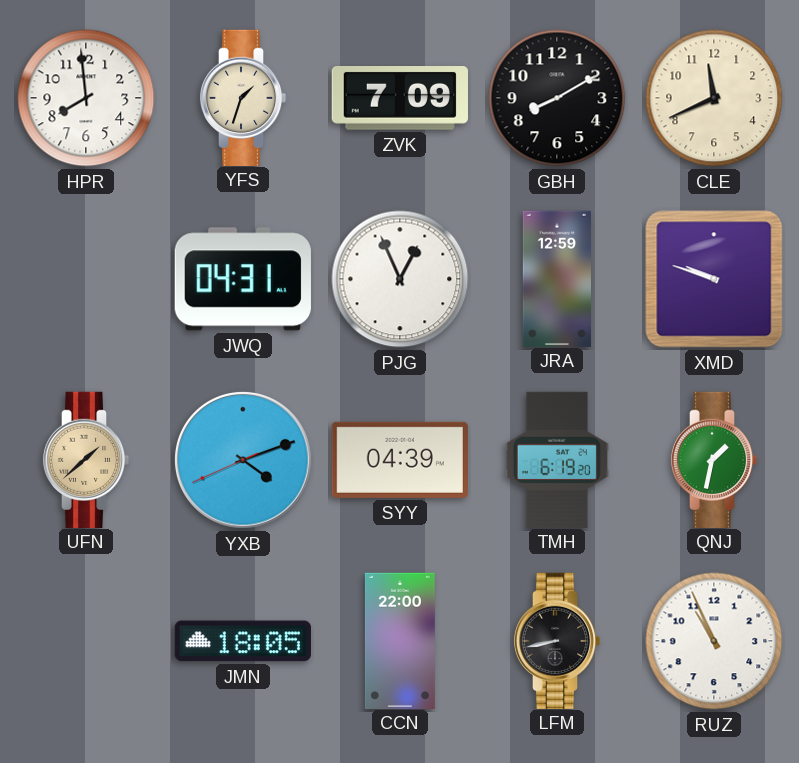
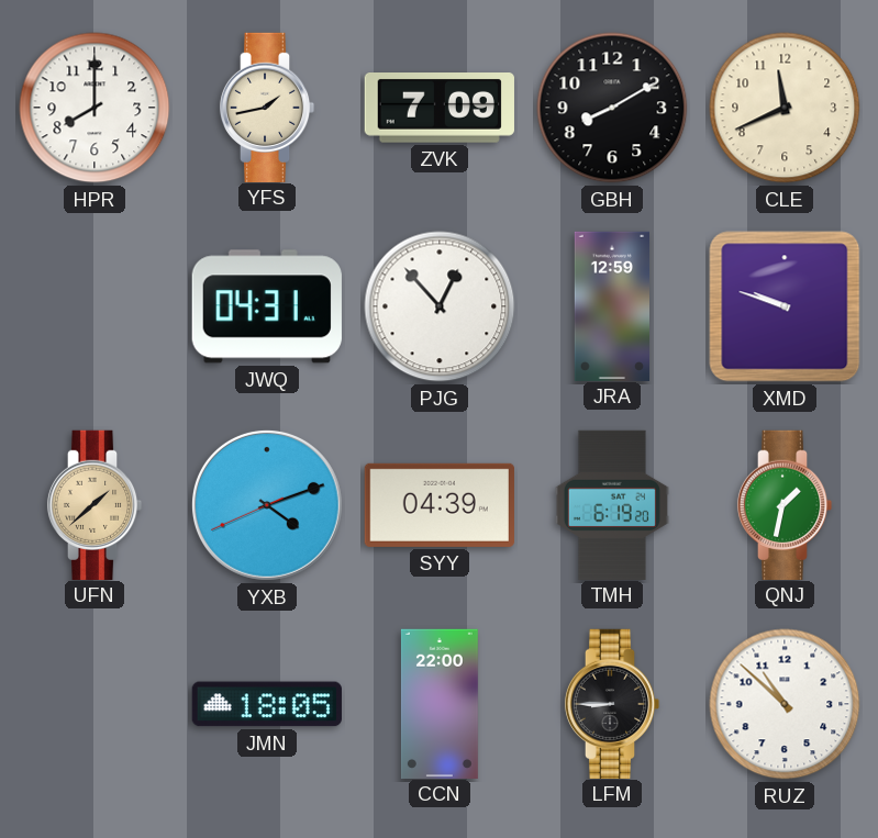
HPR: 7:59 -> 8:00 (95, 108)
YFS: 1:33 -> 1:43 (267, 107)
PJG: 12:56 -> 12:53 (440, 306)
LFM: 8:43 -> 8:45 (612, 703)
RUZ: 10:56 -> 10:52 (785, 704)
